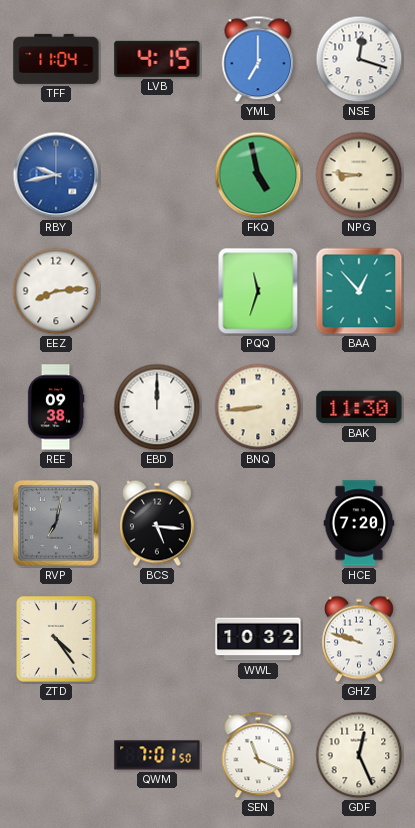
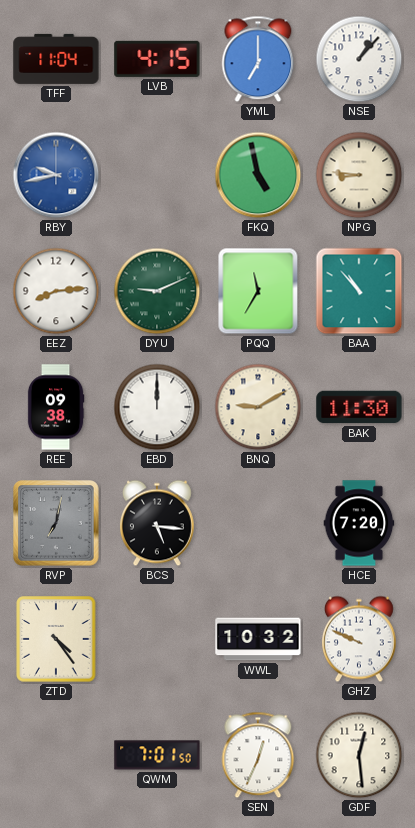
NSE: 12:18 -> 1:07 (359, 59)
DYU: none -> 9:11 (157, 291)
PQQ: 11:33 -> 11:35 (258, 291)
BAA: 12:53 -> 10:53 (359, 291)
BNQ: 8:44 -> 9:10 (258, 407)
GHZ: 9:48 -> 9:49 (359, 639)
SEN: 11:19 -> 12:34 (258, 755)
GDF: 12:26 -> 12:29 (359, 755)
